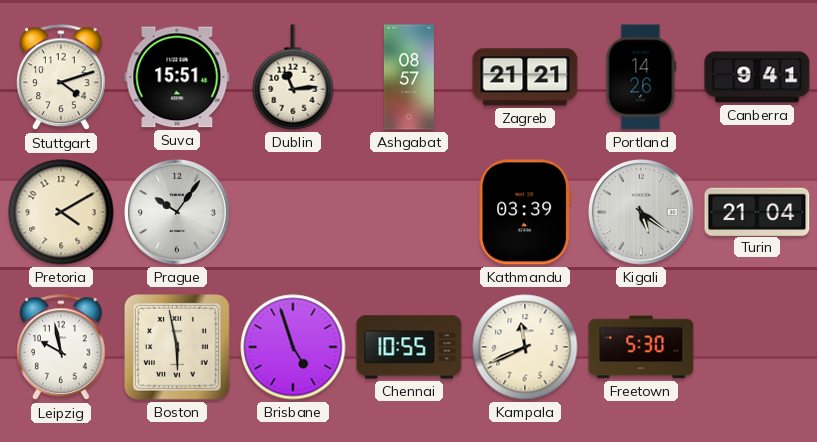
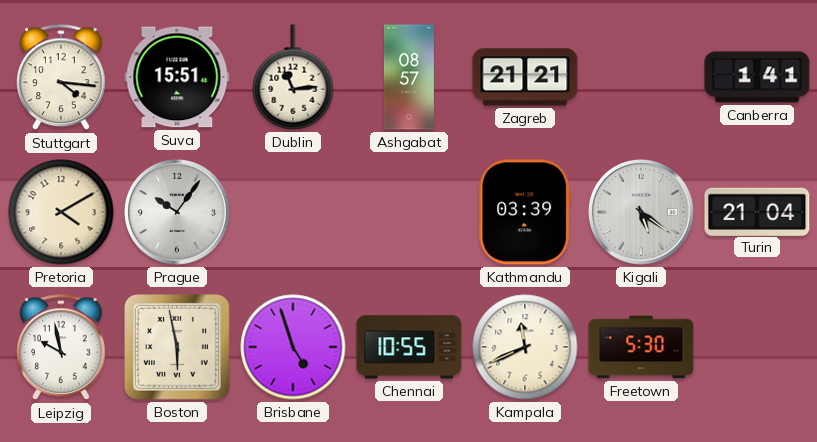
Stuttgart: 4:12 -> 4:16 (61, 78)
Portland: 14:26 -> none (641, 77)
Canberra: 9:41 -> 1:41 (757, 77)
